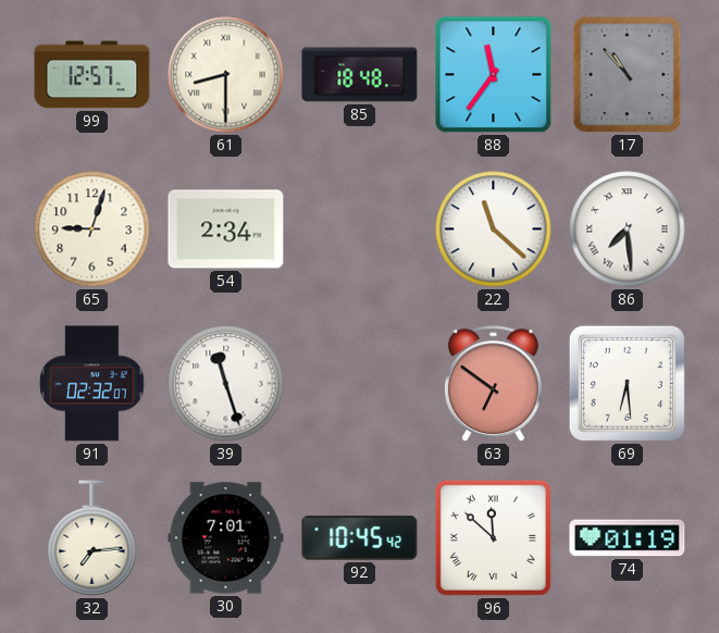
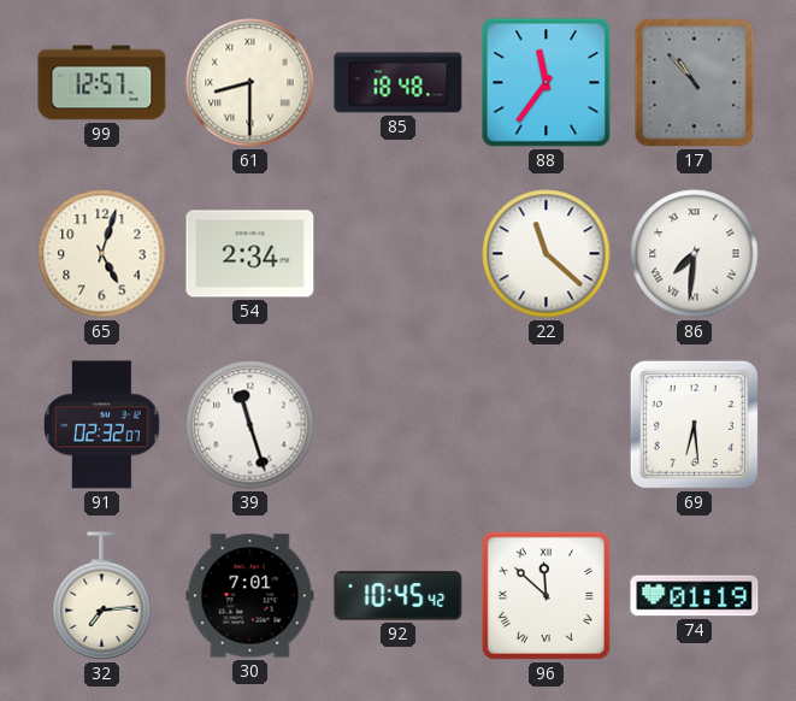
65: 9:03 -> 5:03 (102, 254)
86: 7:29 -> 7:31 (695, 254)
63: 6:51 -> none (493, 384)
